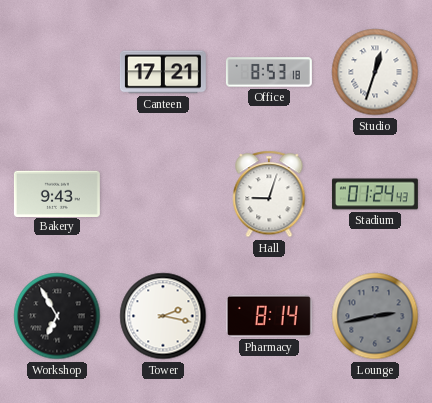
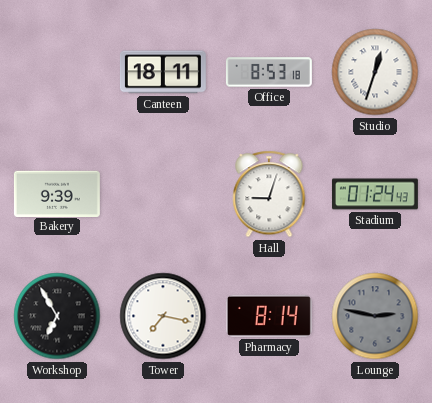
Canteen: 17:21 -> 18:11 (163, 72)
Bakery: 9:43 -> 9:39 (57, 193)
Tower: 2:17 -> 7:17 (163, 316)
Lounge: 2:43 -> 2:47 (375, 316)
